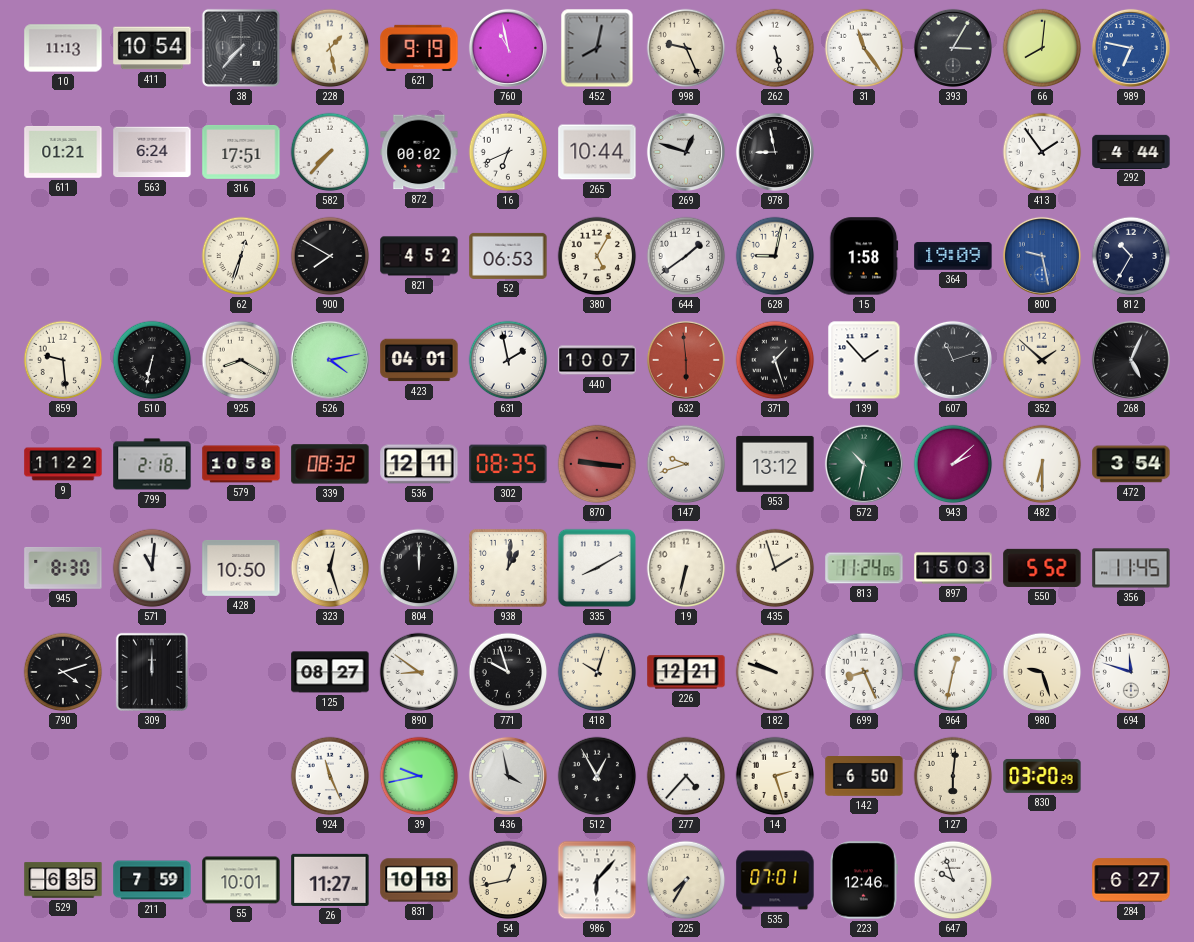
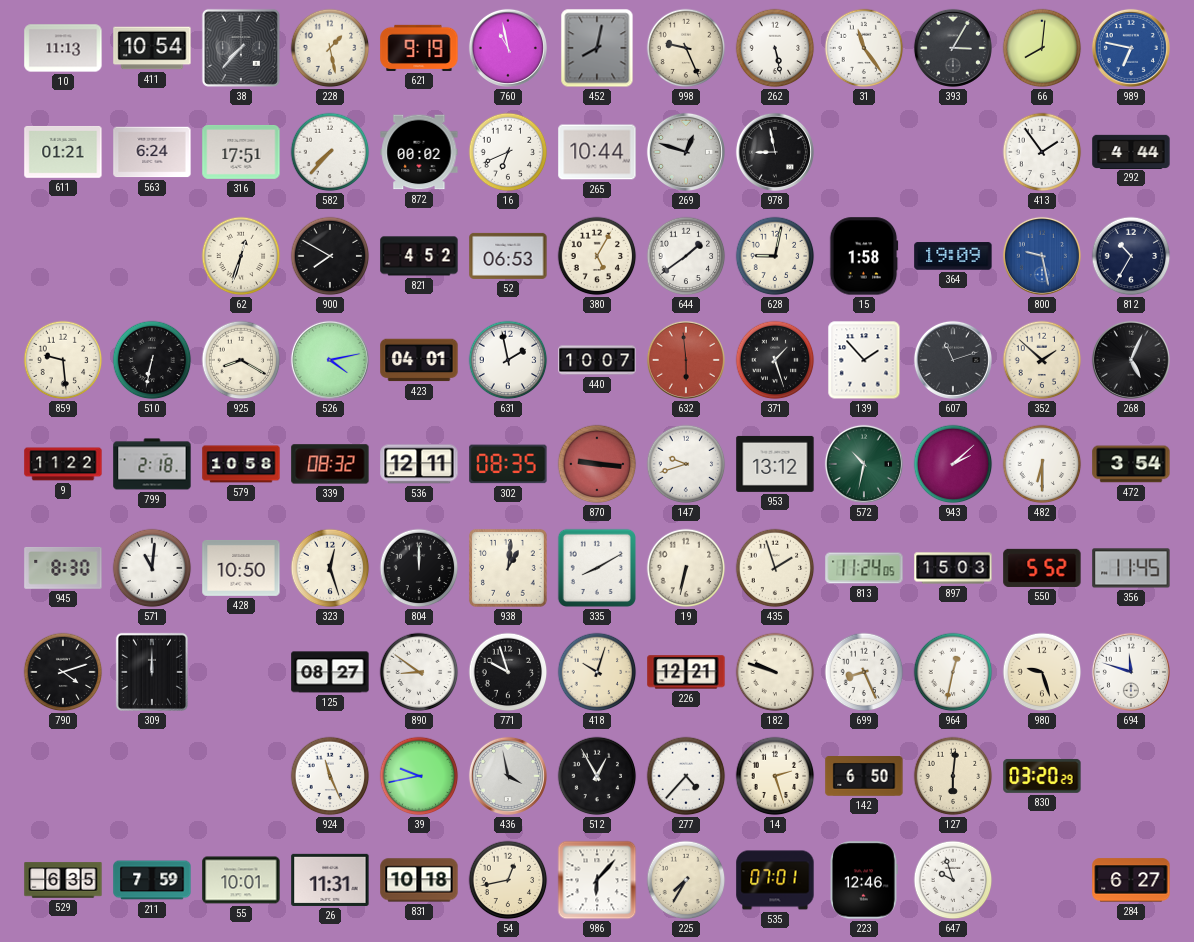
26: 11:27 -> 11:31 (330, 880)
